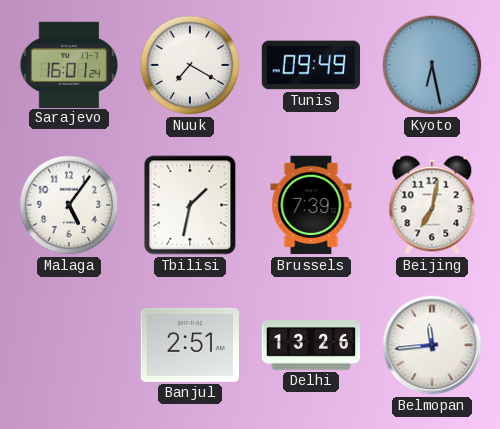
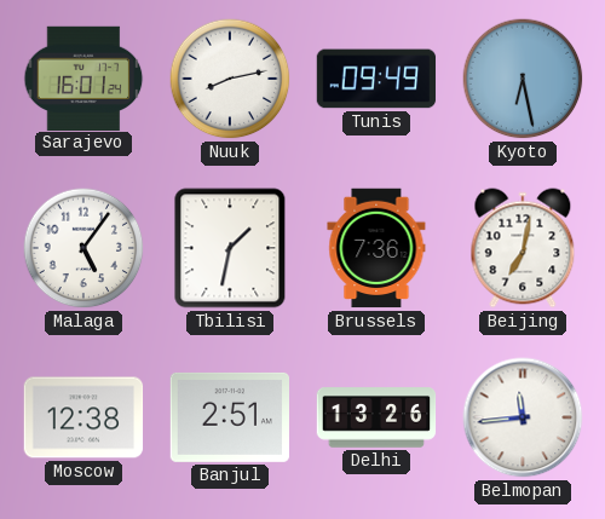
Nuuk: 7:20 -> 8:13 (230, 79)
Brussels: 7:39 -> 7:36 (376, 248)
Moscow: none -> 12:38 (83, 417)
